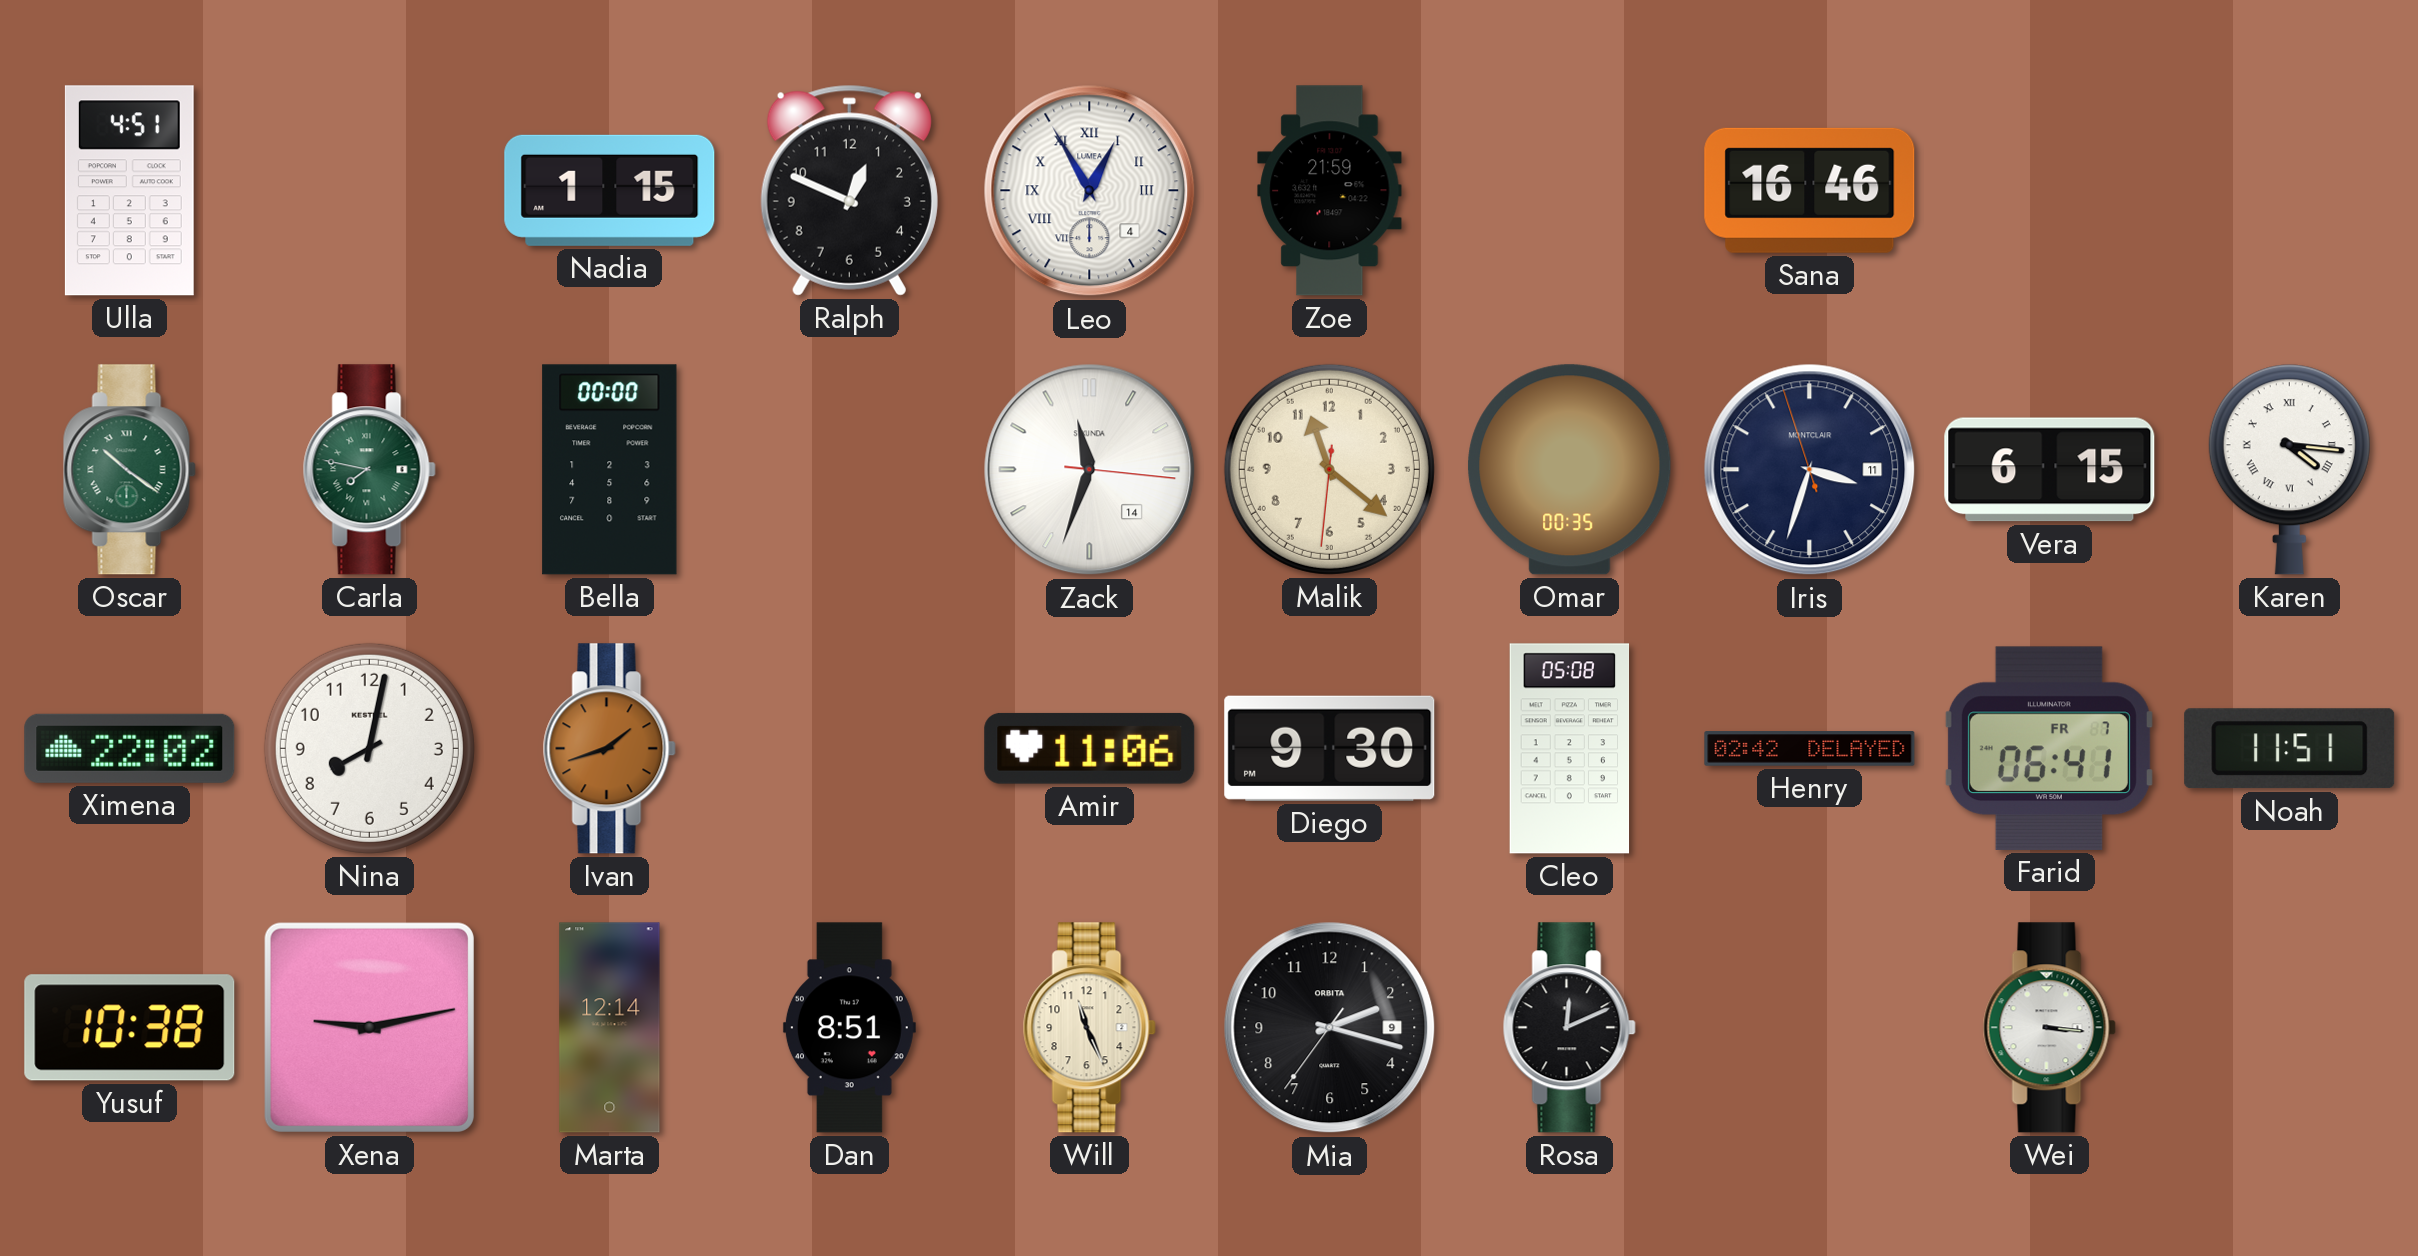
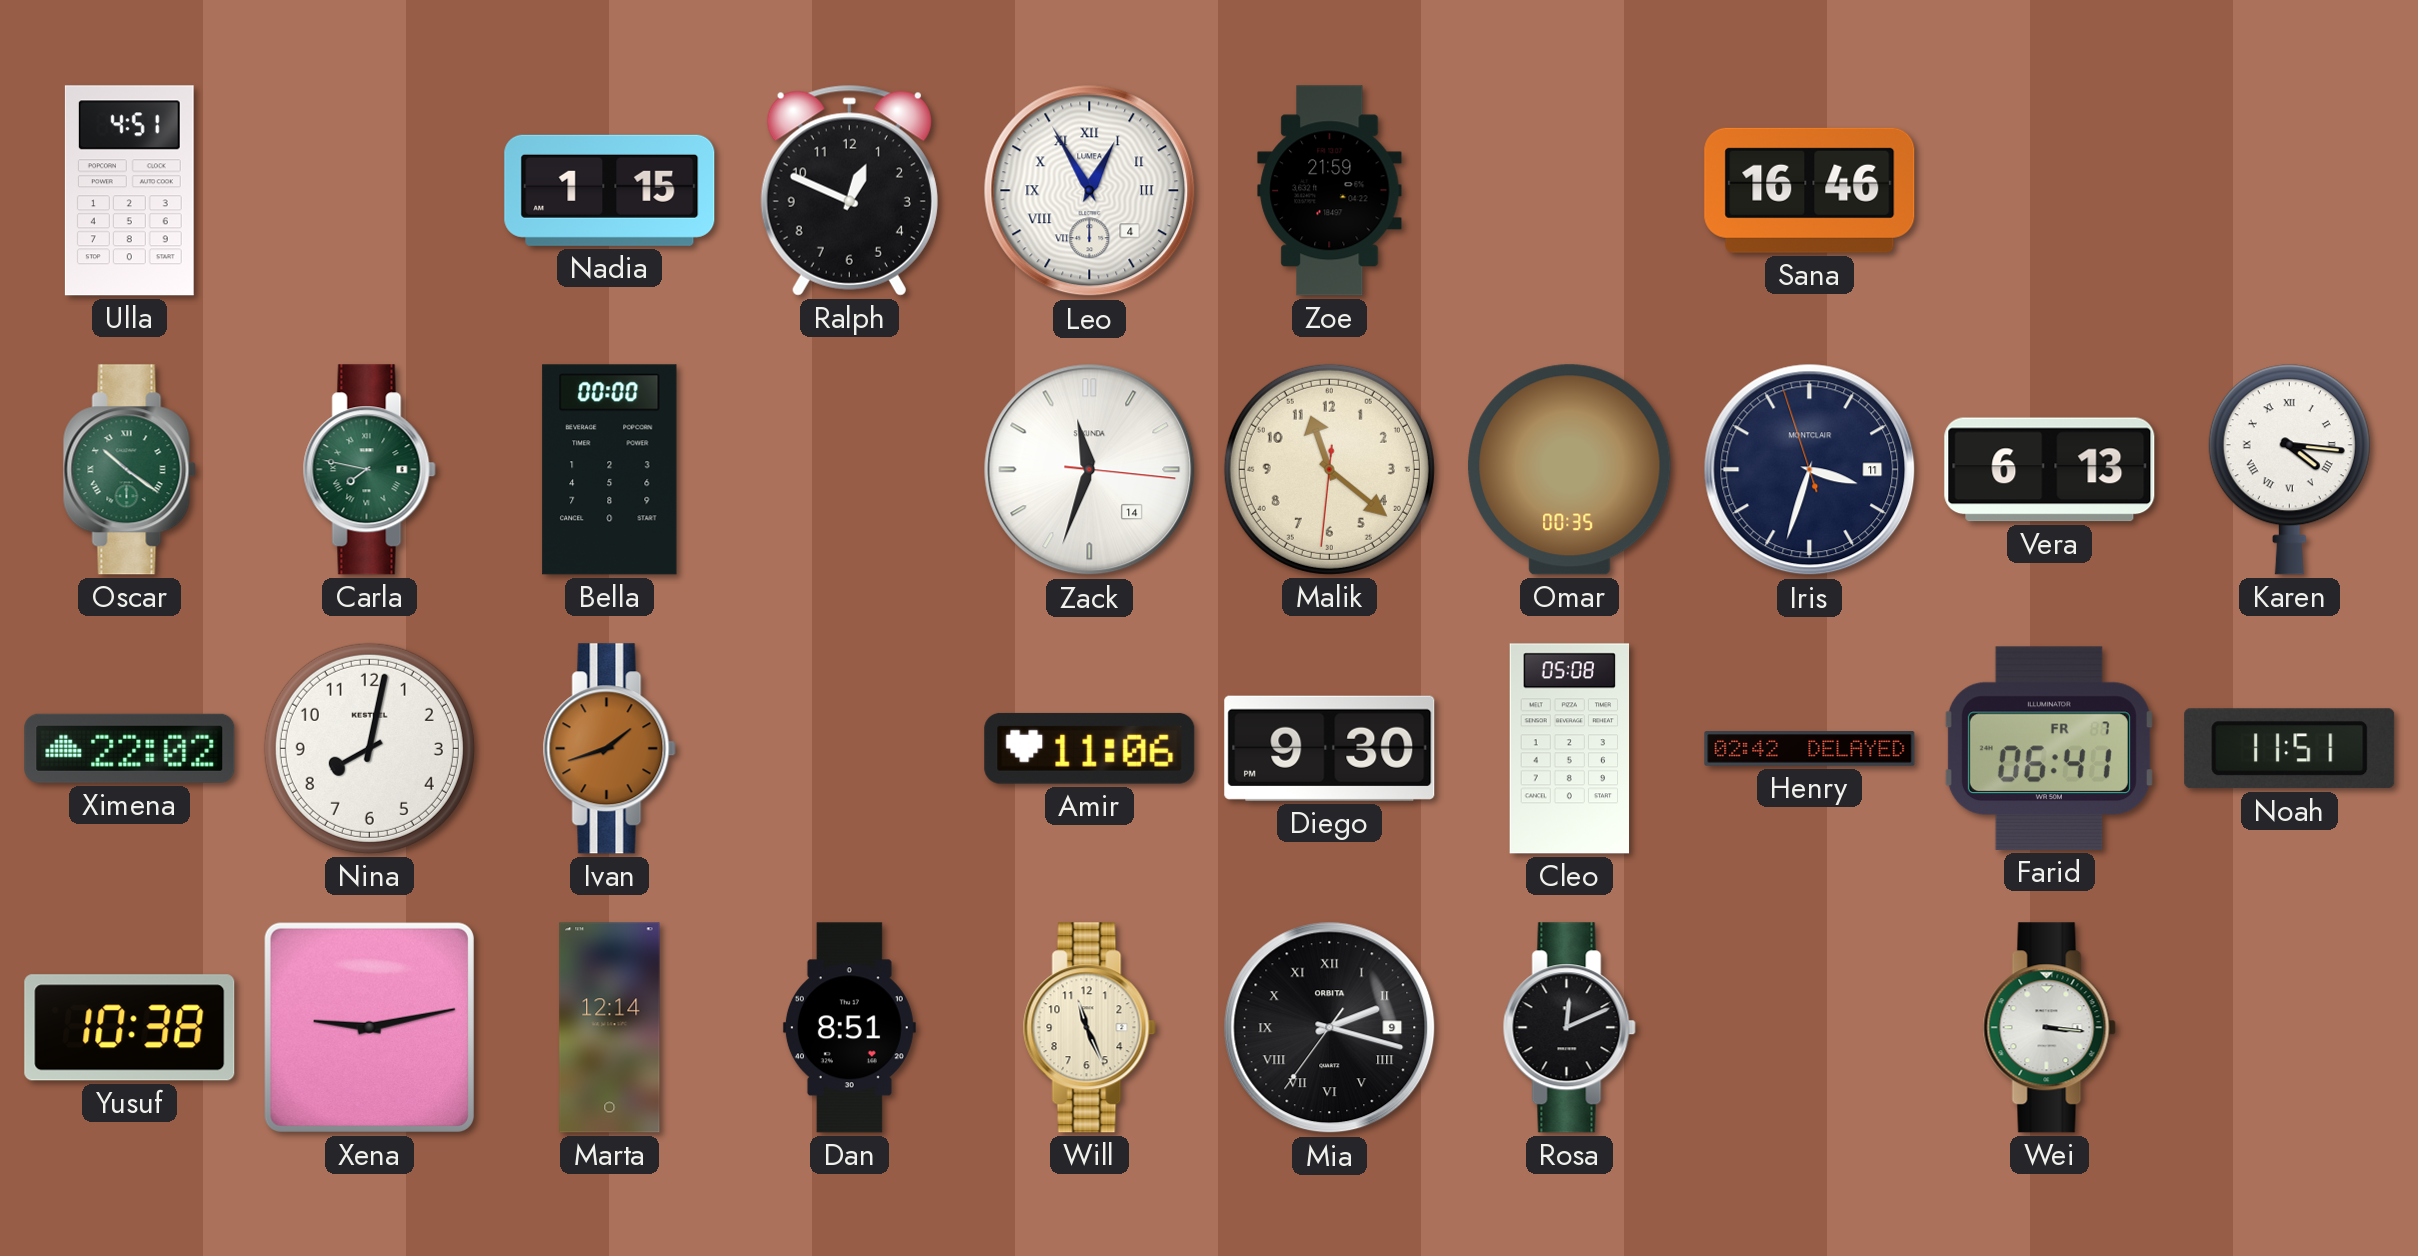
Vera: 6:15 -> 6:13 (2050, 470)
Mia numerals: Arabic -> Roman (1330, 1028)
